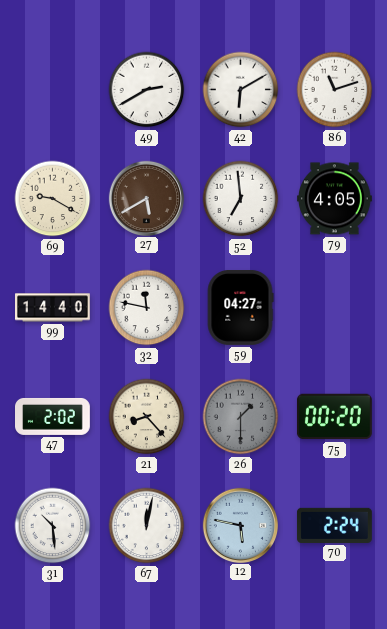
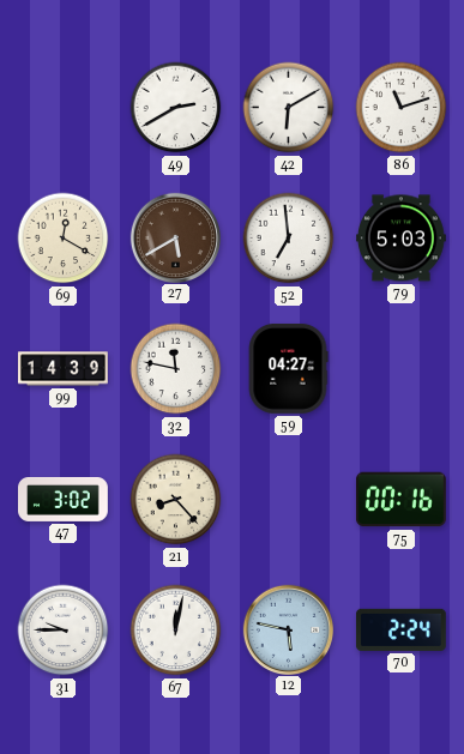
69: 9:20 -> 12:20 (64, 239)
79: 4:05 -> 5:03 (402, 239)
99: 14:40 -> 14:39 (64, 369)
47: 2:02 -> 3:02 (64, 499)
26: 1:30 -> none (241, 417)
75: 00:20 -> 00:16 (400, 500)
31: 10:29 -> 9:45 (64, 631)
